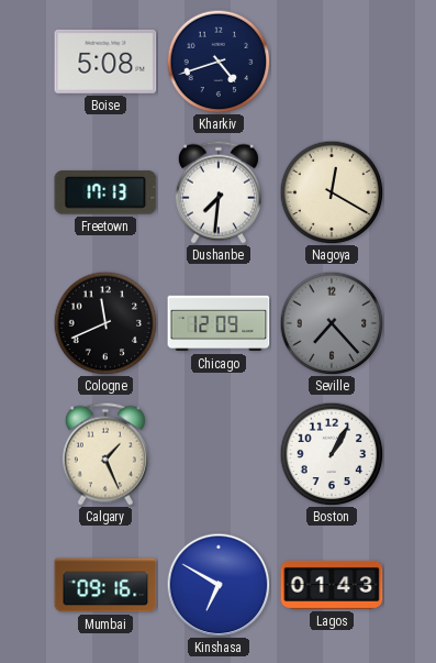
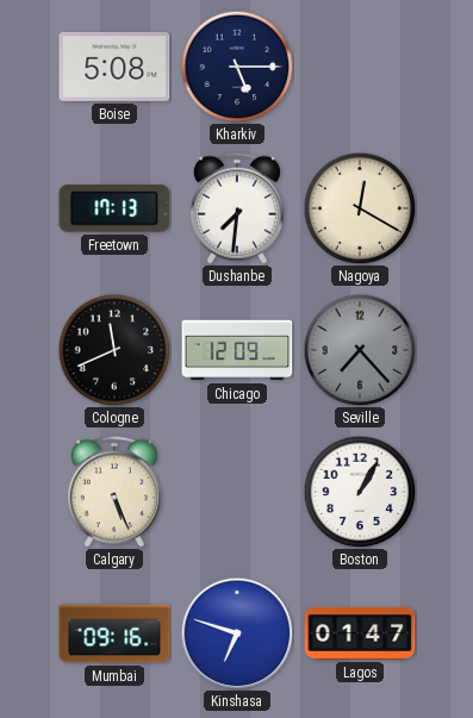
Kharkiv: 4:42 -> 5:15 (237, 67)
Calgary: 1:26 -> 5:26 (114, 492)
Kinshasa: 6:50 -> 6:48 (237, 633)
Lagos: 01:43 -> 01:47 (360, 633)
